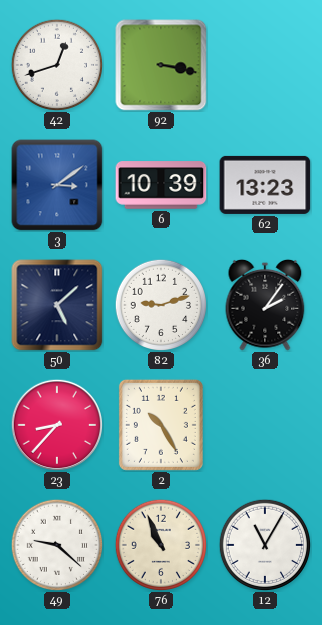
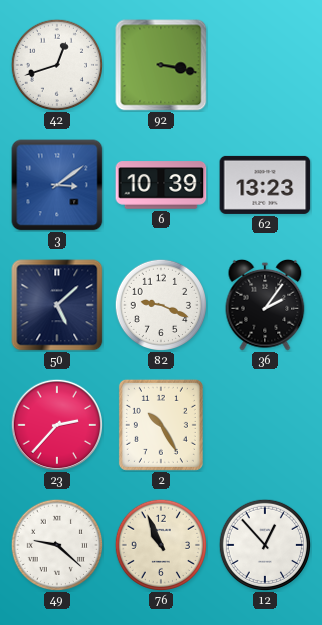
82: 9:12 -> 9:19 (160, 304)
23: 8:37 -> 2:37 (56, 424)
12: 11:05 -> 12:53 (264, 544)
